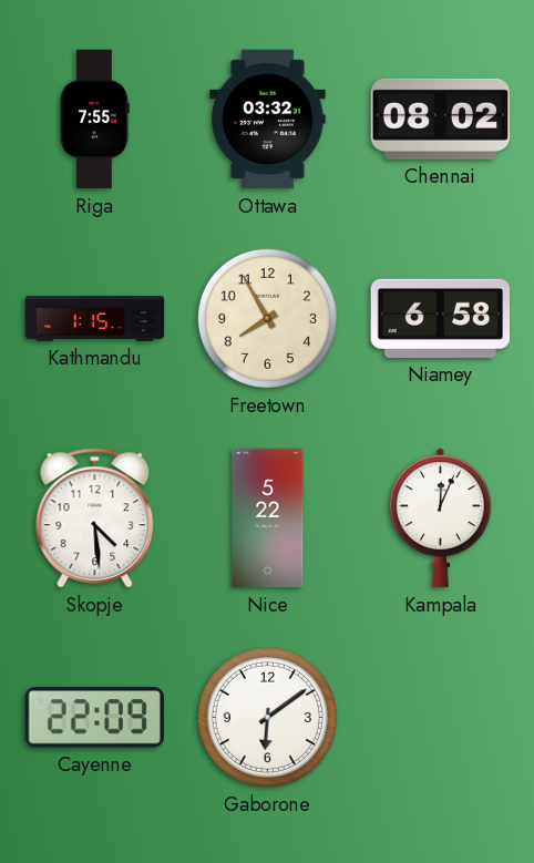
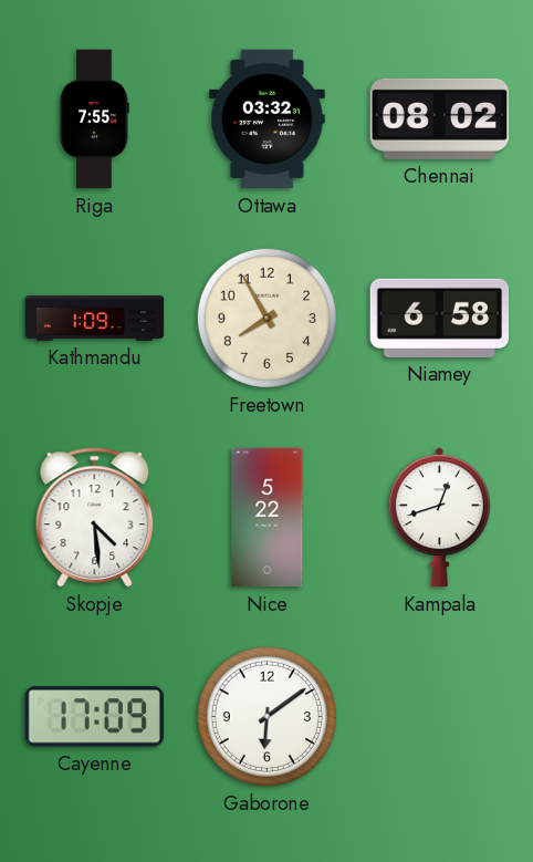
Kathmandu: 1:15 -> 1:09 (95, 318)
Kampala: 12:04 -> 12:42 (439, 518)
Cayenne: 22:09 -> 17:09 (94, 717)
